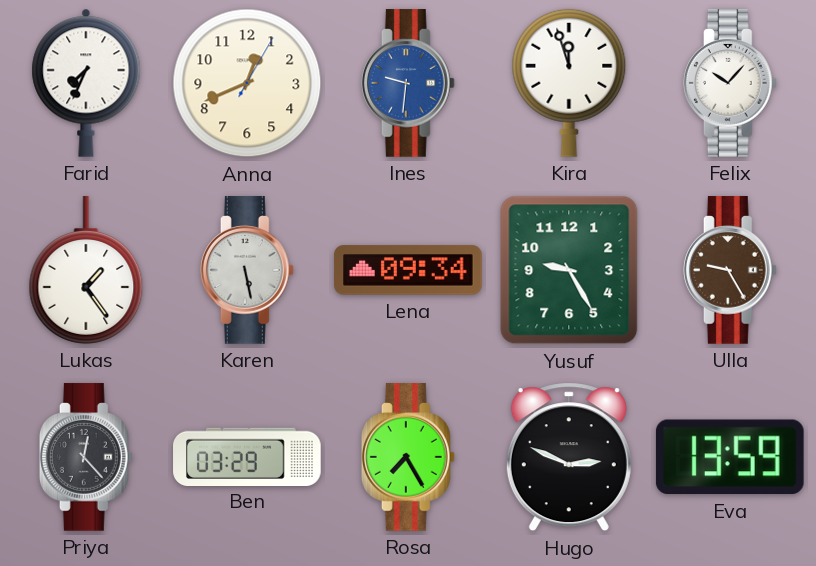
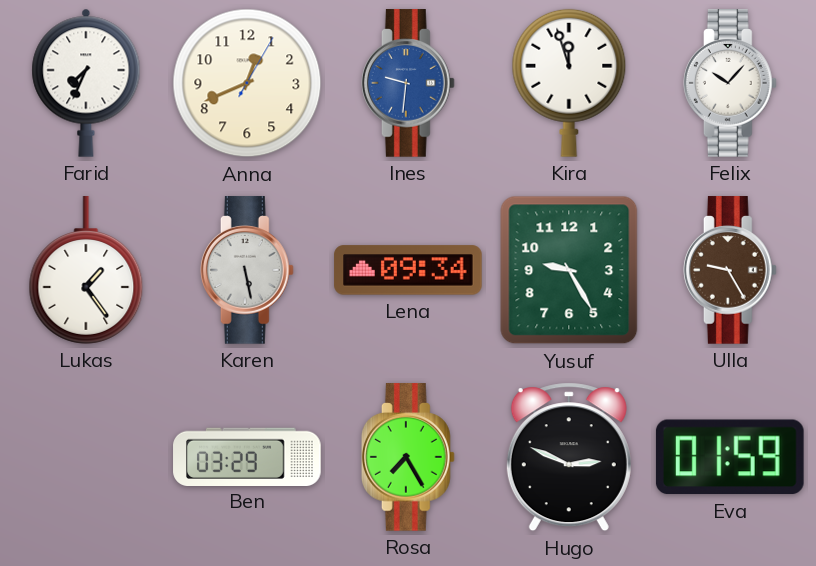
Priya: 12:23 -> none (86, 457)
Eva: 13:59 -> 01:59 (730, 457)
